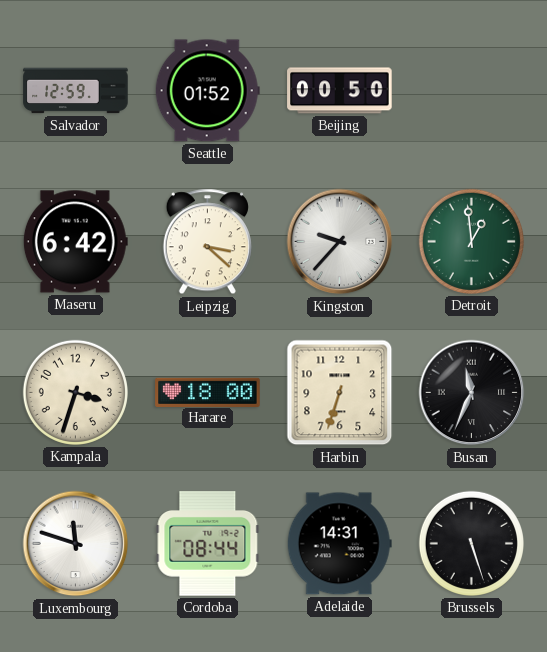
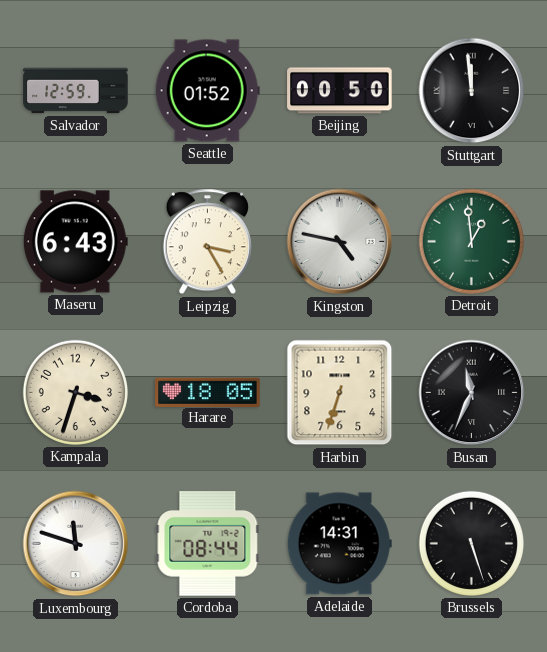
Stuttgart: none -> 11:59 (472, 91)
Maseru: 6:42 -> 6:43 (75, 242)
Leipzig: 3:22 -> 3:25 (207, 242)
Kingston: 9:37 -> 4:47 (340, 242)
Harare: 18:00 -> 18:05 (208, 392)
